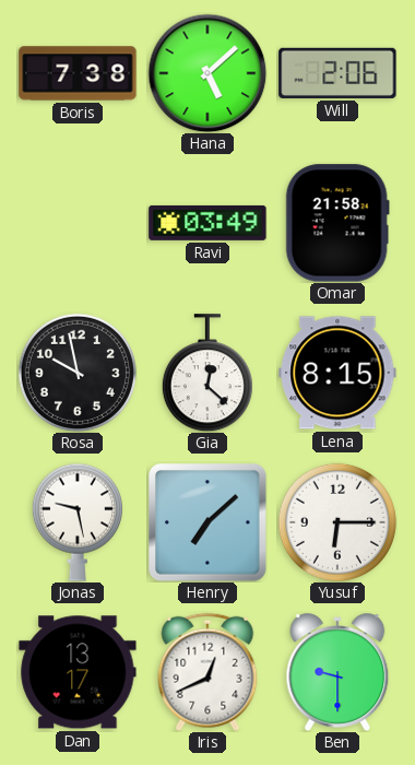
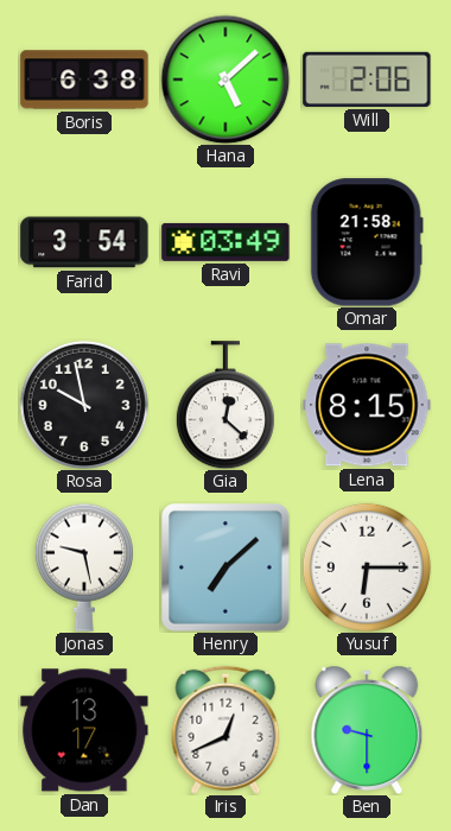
Boris: 7:38 -> 6:38 (84, 80)
Farid: none -> 3:54 (84, 242)
